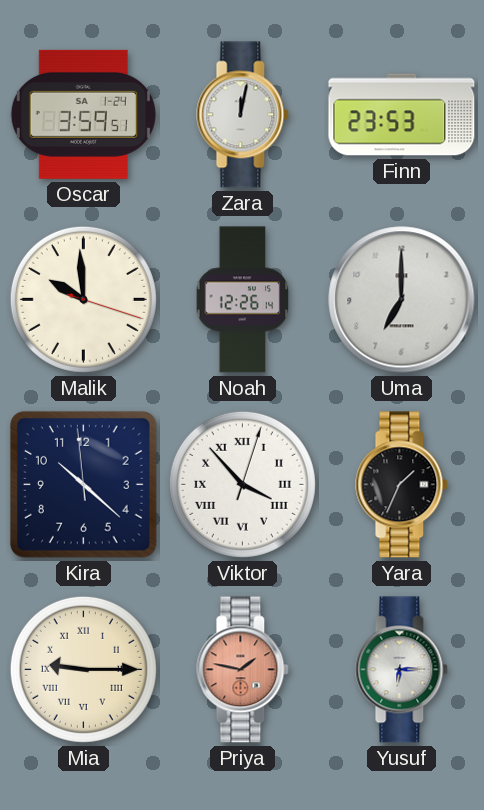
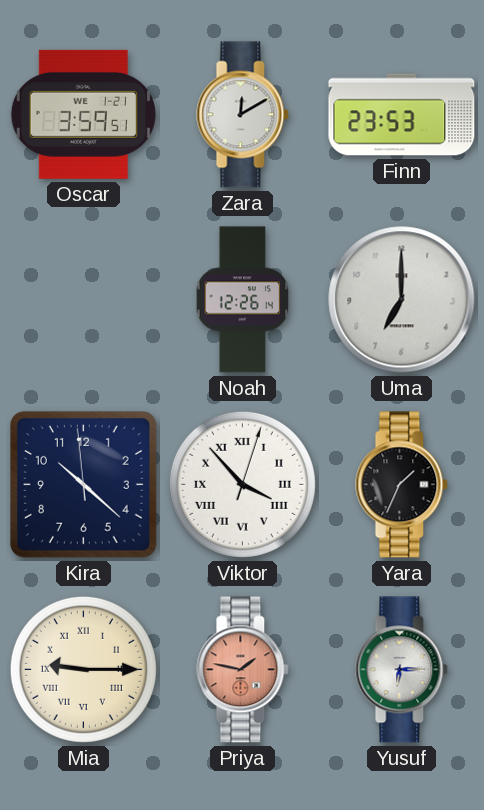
Oscar date: SA 1-24 -> WE 1-21 (83, 114)
Zara: 12:02 -> 12:10 (243, 115)
Malik: 9:59 -> none (83, 299)
